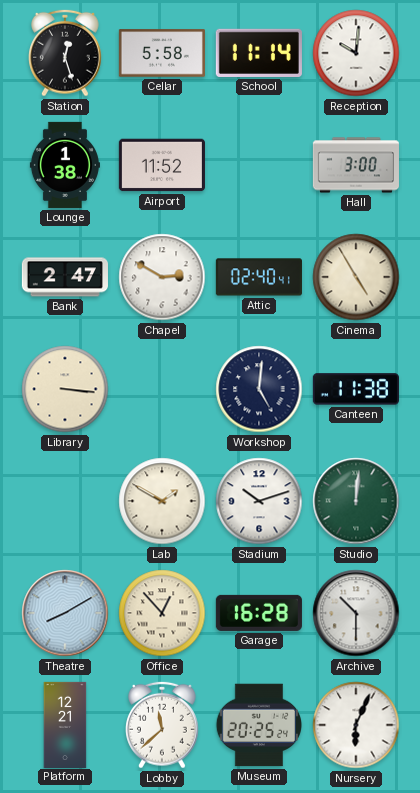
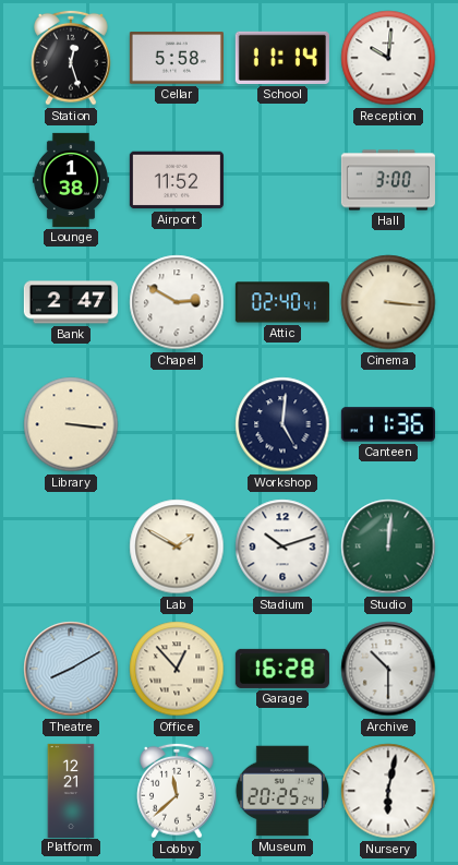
Cinema: 4:55 -> 3:16 (388, 302)
Canteen: 11:38 -> 11:36 (388, 424)
Nursery: 6:04 -> 6:02 (388, 791)
